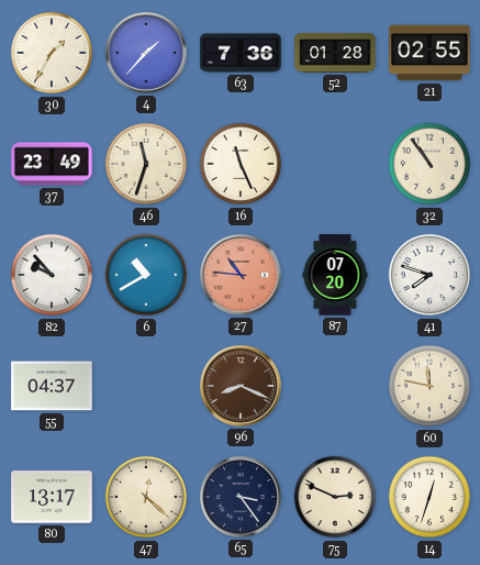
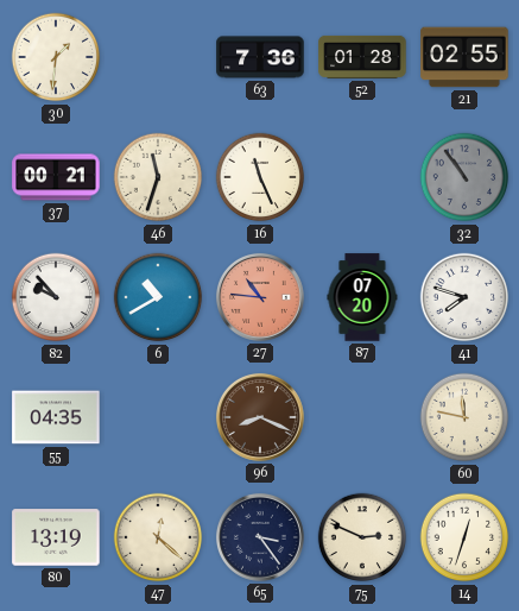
30: 1:35 -> 1:31 (56, 57)
4: 1:37 -> none (146, 53)
37: 23:49 -> 00:21 (56, 177)
32 dial: cream -> grey (464, 177)
55: 04:37 -> 04:35 (56, 417)
80: 13:17 -> 13:19 (56, 537)
